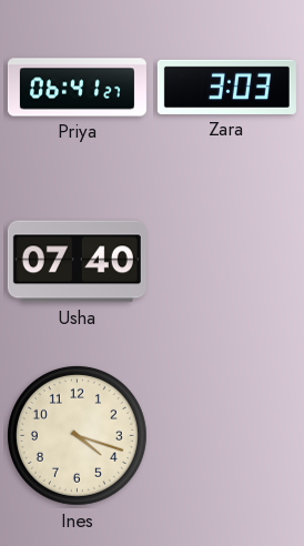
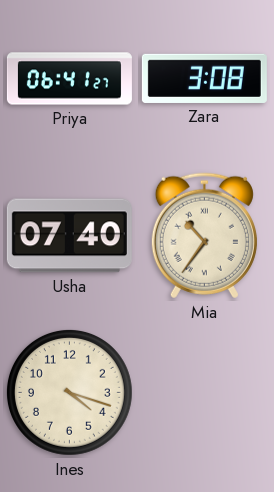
Zara: 3:03 -> 3:08 (204, 78)
Mia: none -> 10:36 (204, 236)
